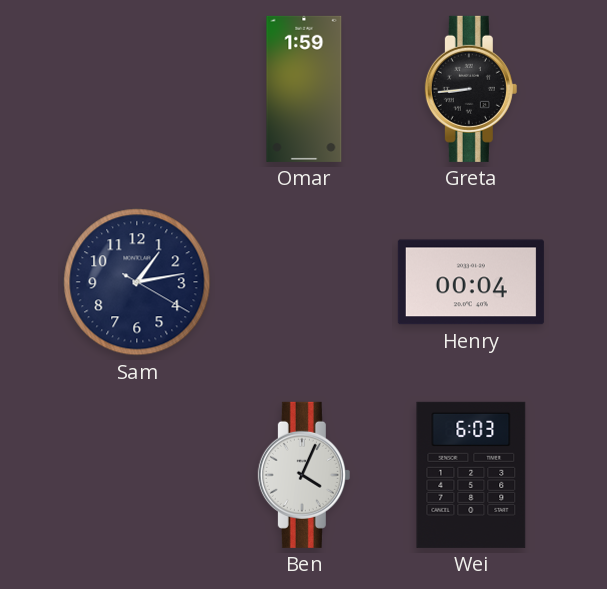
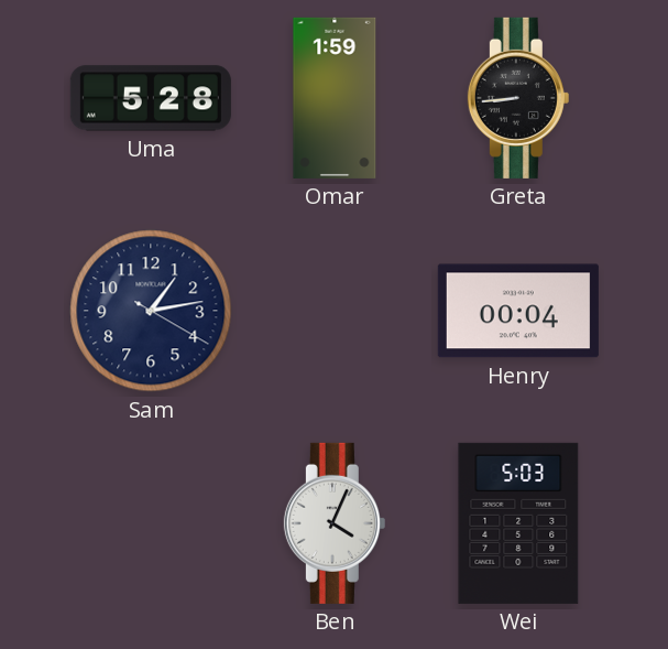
Uma: none -> 5:28 (151, 98)
Wei: 6:03 -> 5:03 (518, 523)
